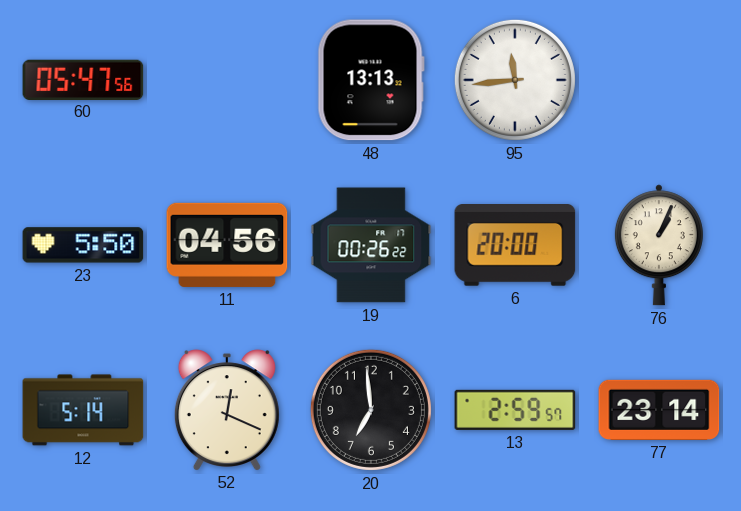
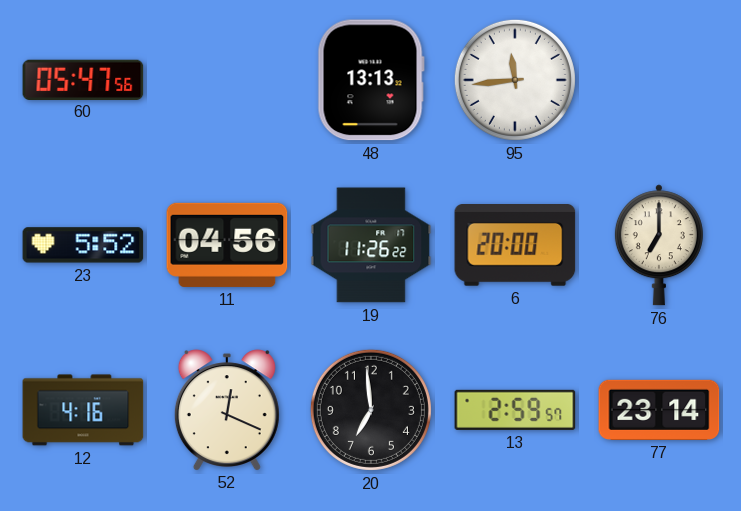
23: 5:50 -> 5:52 (83, 245)
19: 00:26 -> 11:26 (371, 245)
76: 1:04 -> 7:00 (659, 245)
12: 5:14 -> 4:16 (83, 410)
